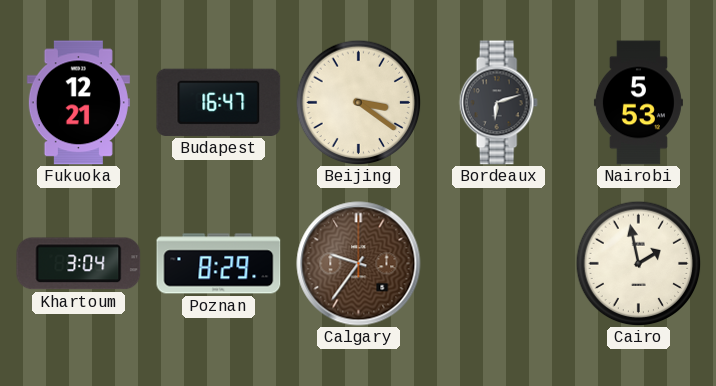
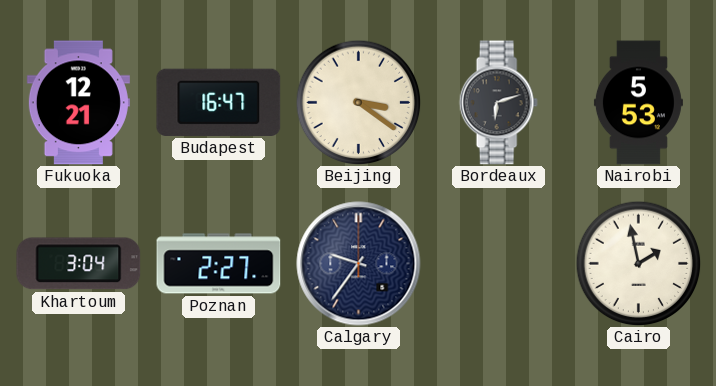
Poznan: 8:29 -> 2:27 (219, 264)
Calgary dial: brown -> navy (359, 264)
